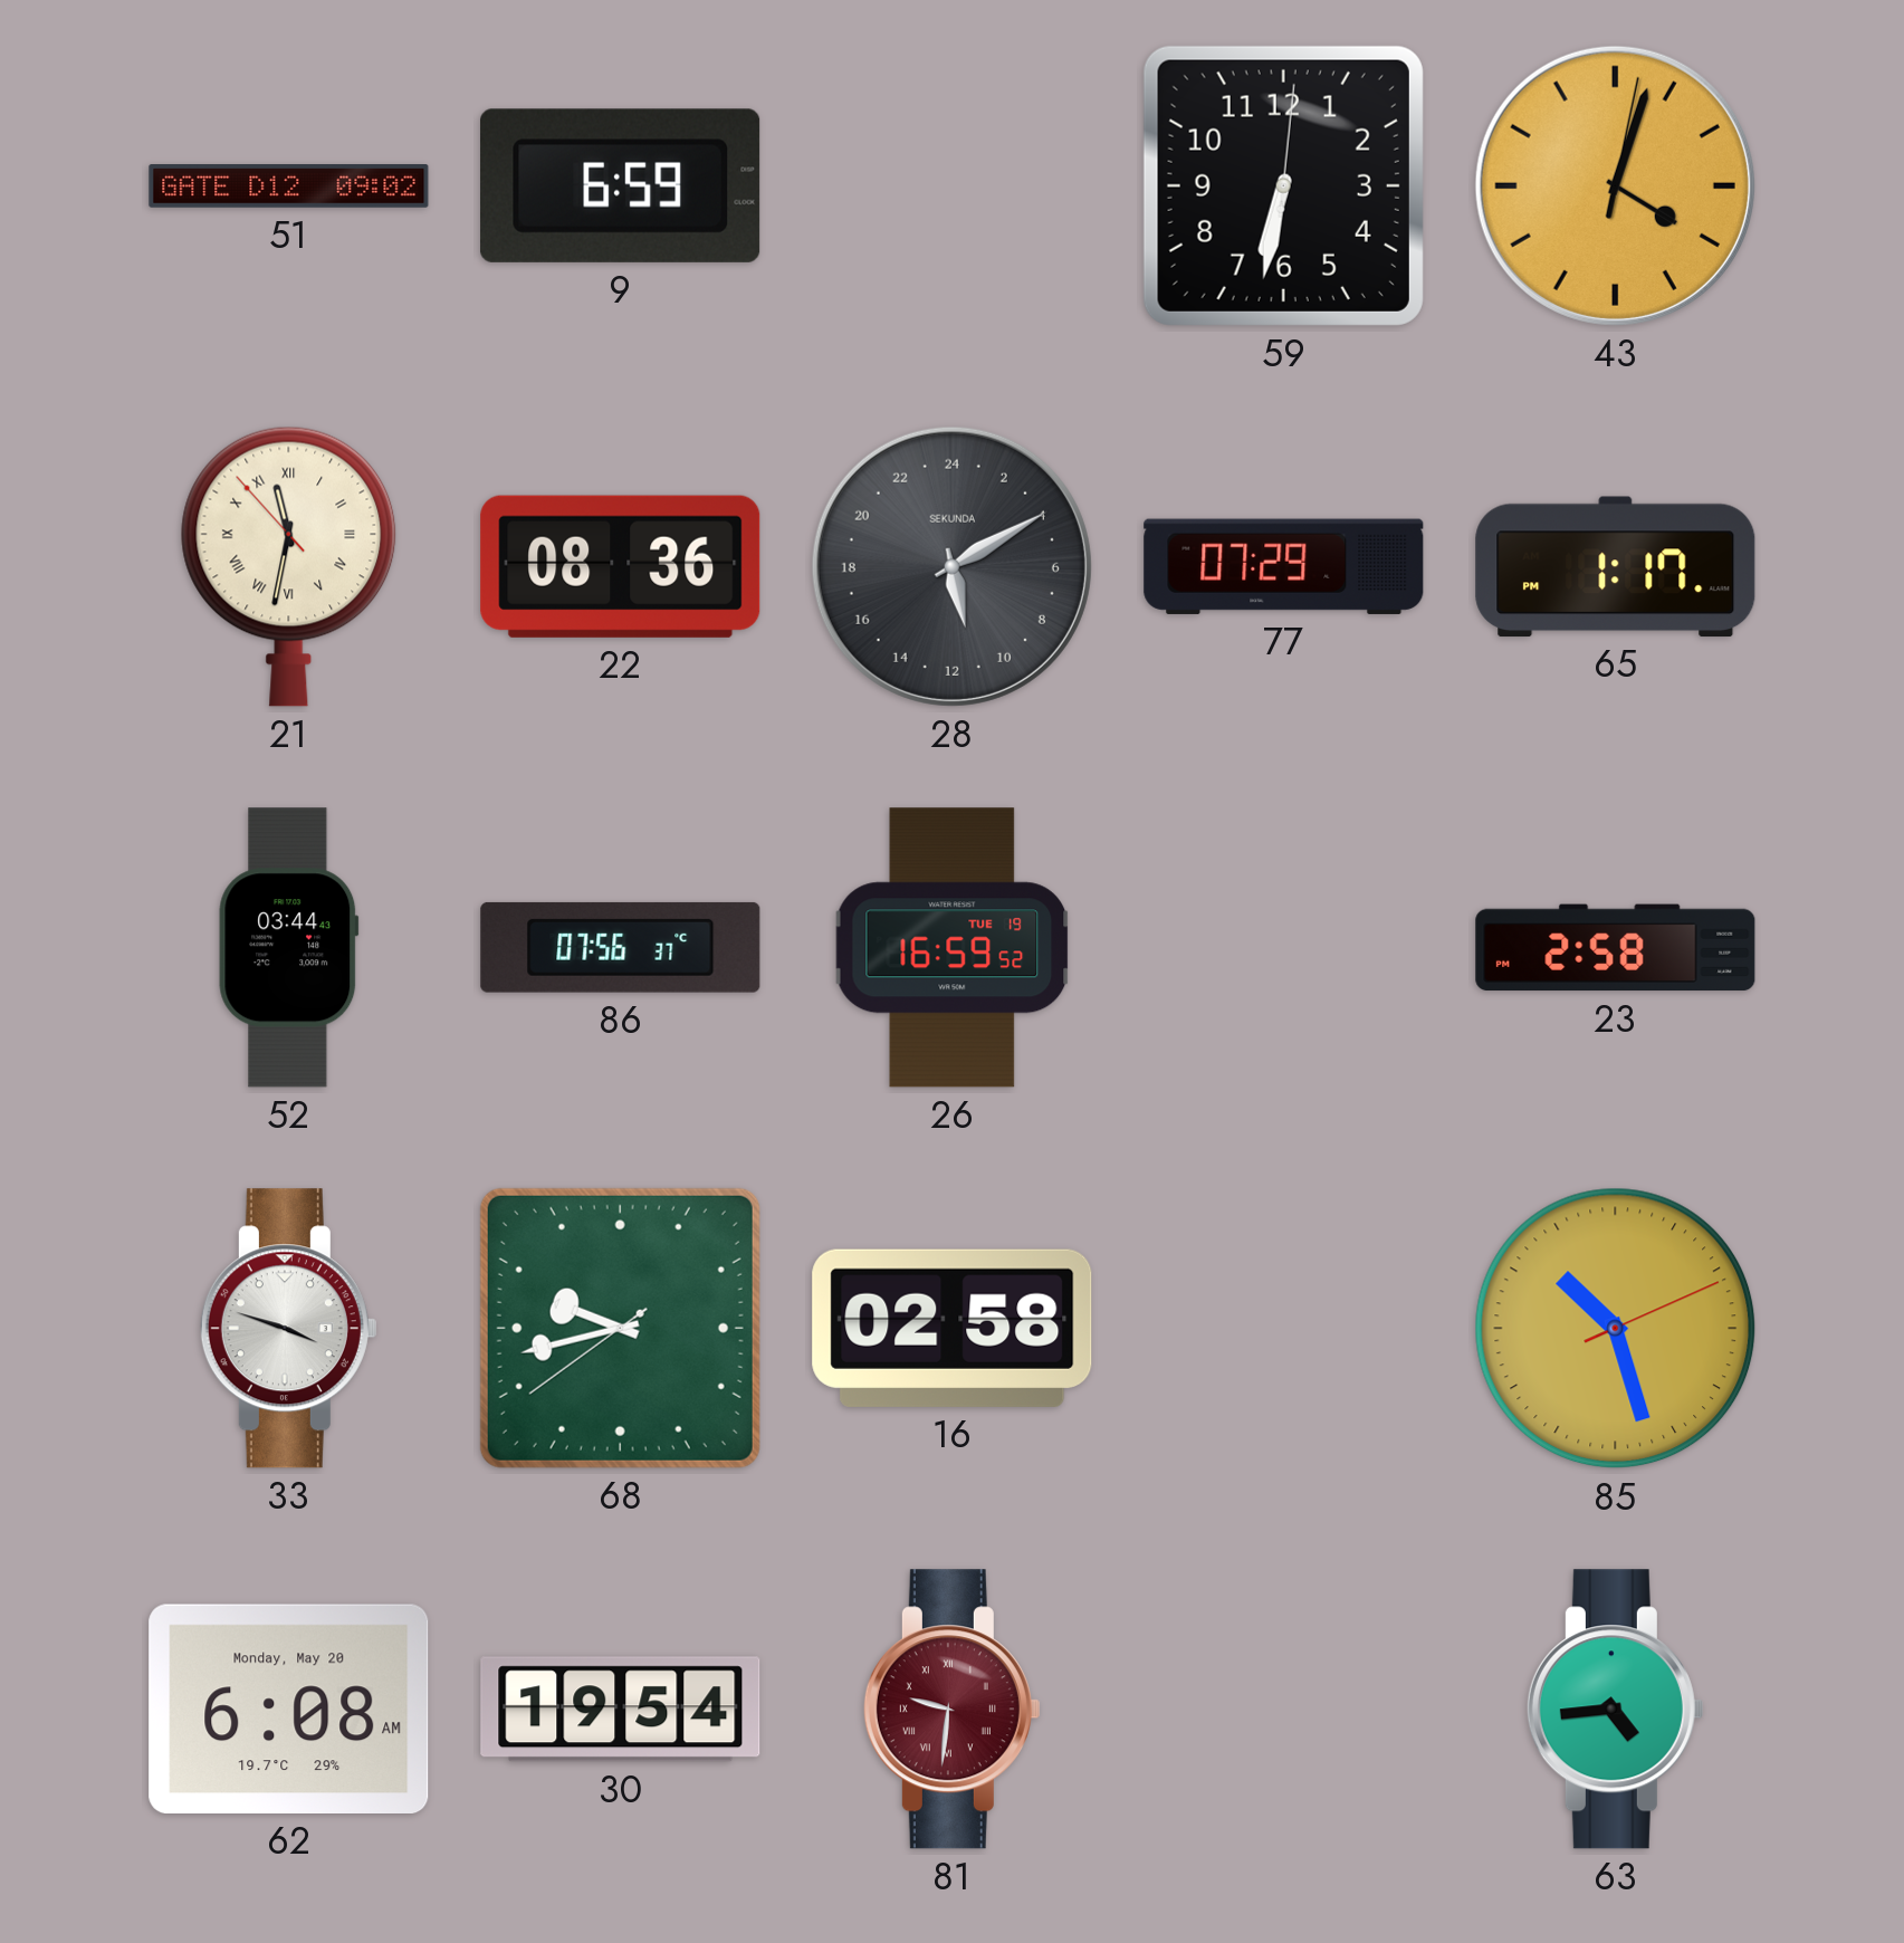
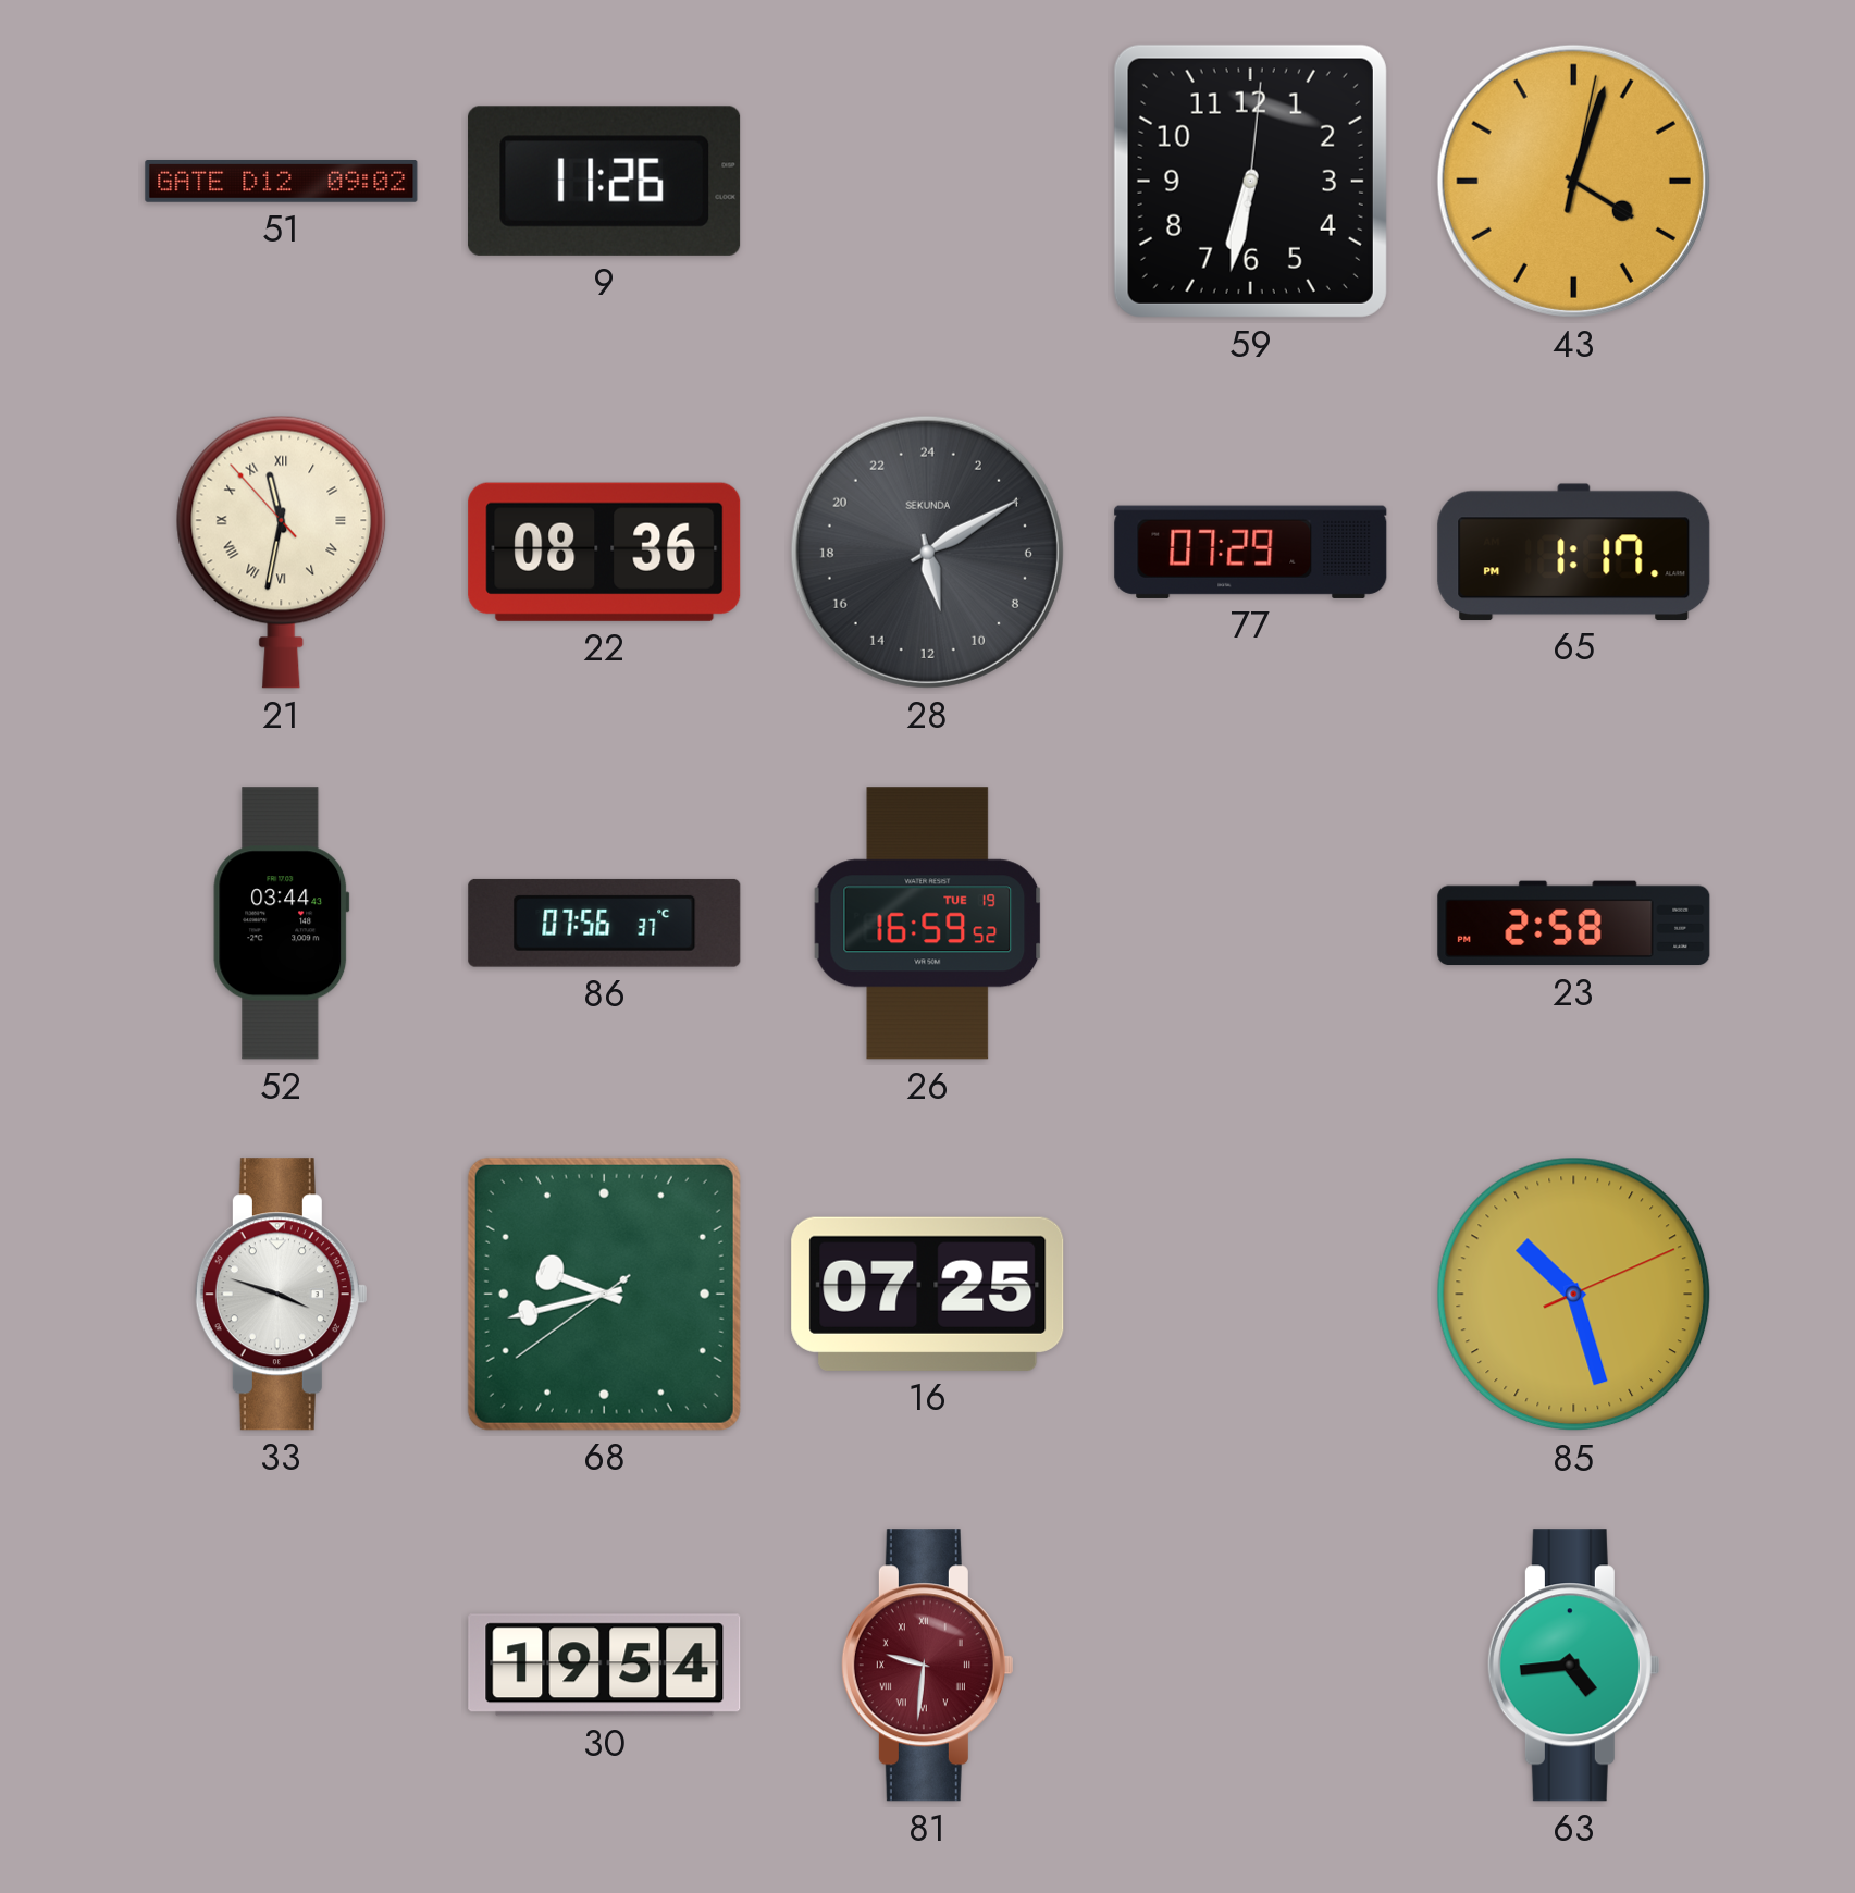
9: 6:59 -> 11:26 (605, 181)
16: 02:58 -> 07:25 (928, 1294)
62: 6:08 -> none (289, 1708)
